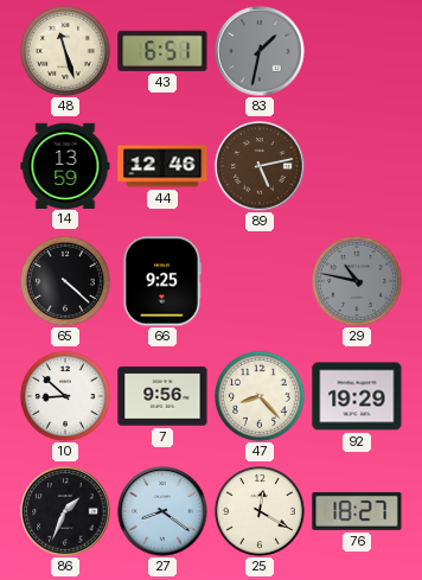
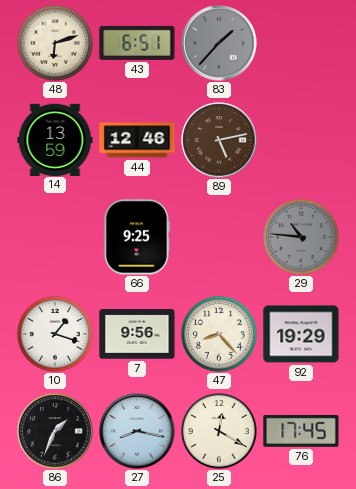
48: 11:27 -> 6:12 (55, 43)
83: 1:32 -> 1:37 (219, 43)
65: 4:22 -> none (65, 281)
29: 10:47 -> 10:46 (301, 237)
10: 8:52 -> 1:18 (55, 334)
27: 8:21 -> 8:17 (137, 431)
76: 18:27 -> 17:45 (301, 431)
